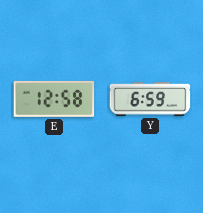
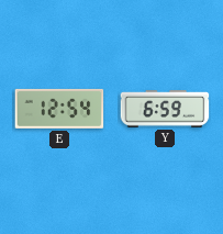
E: 12:58 -> 12:54 (59, 109)
